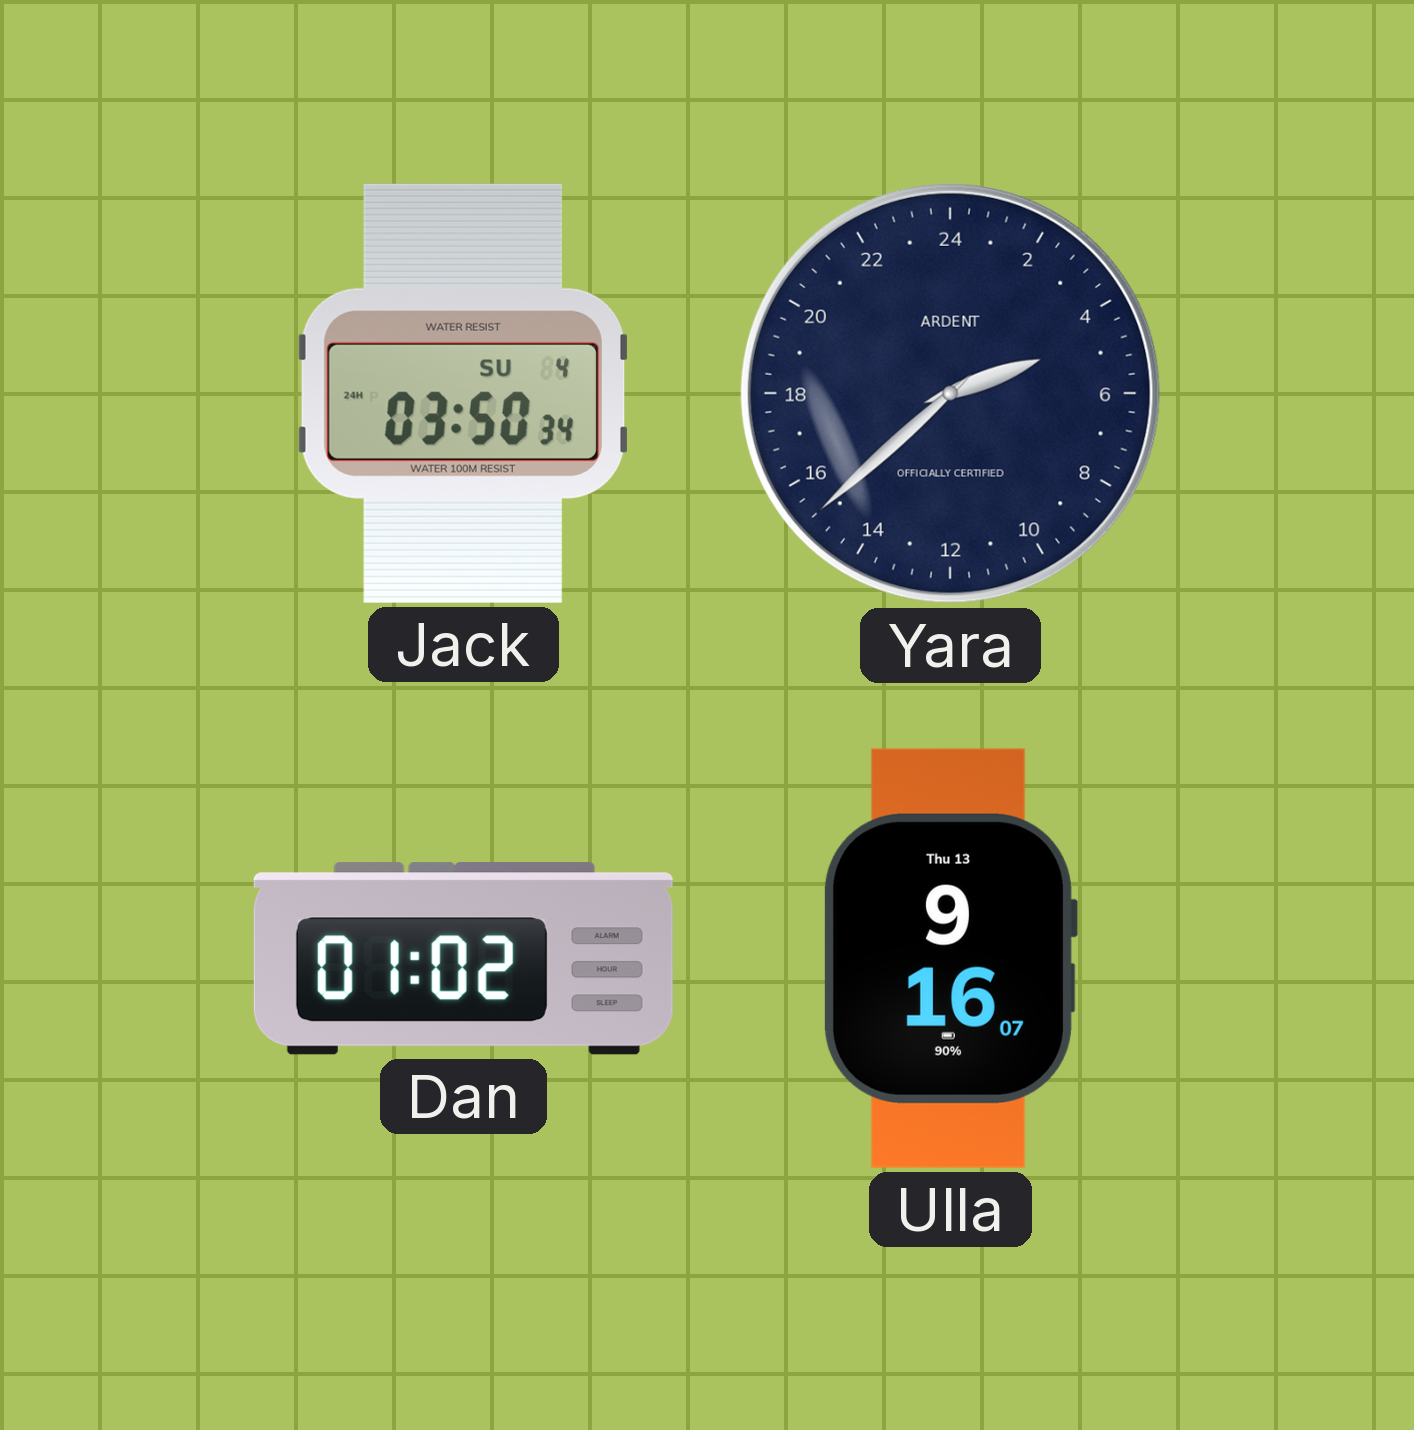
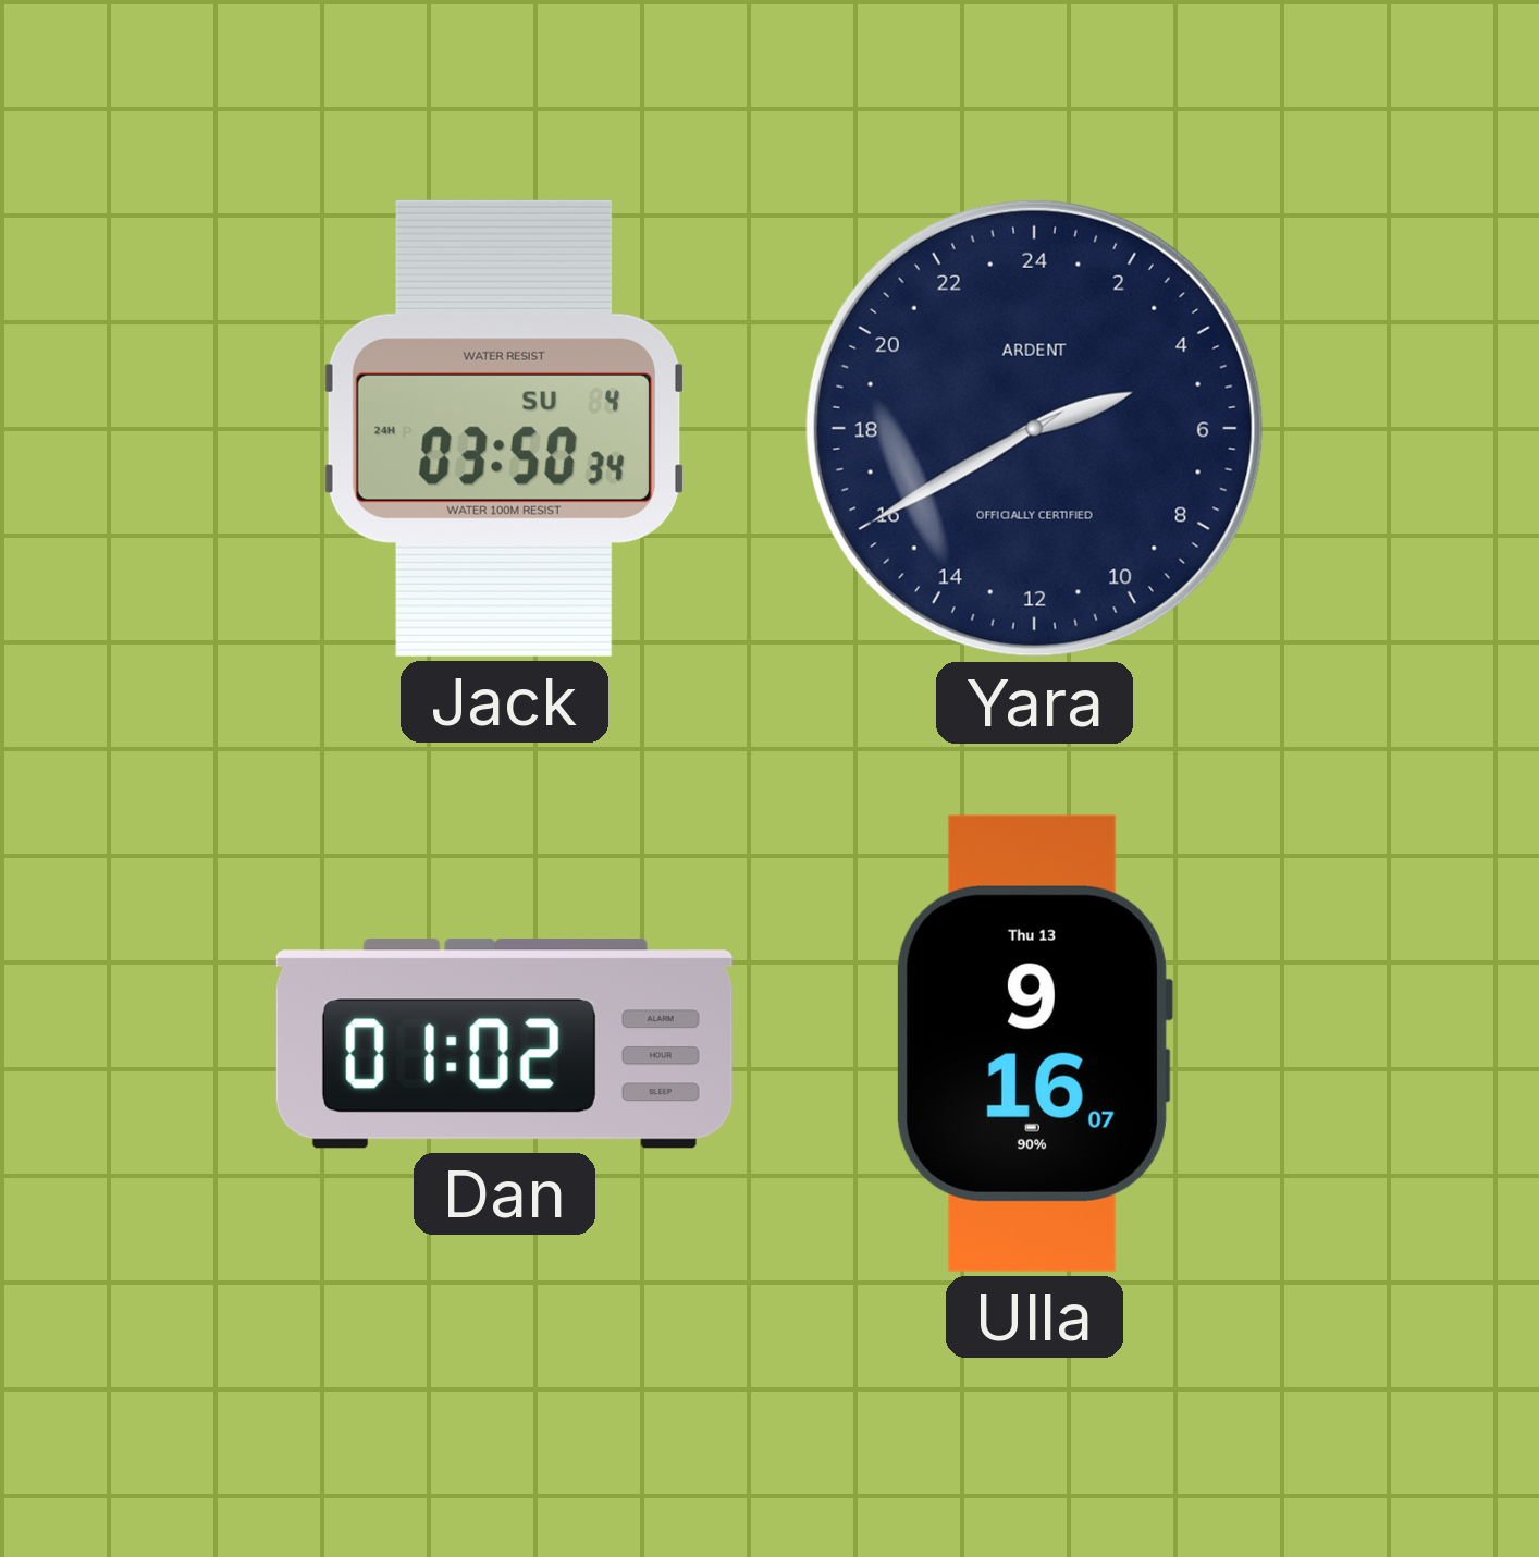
Yara: 4:38 -> 4:40 (1034, 428)
